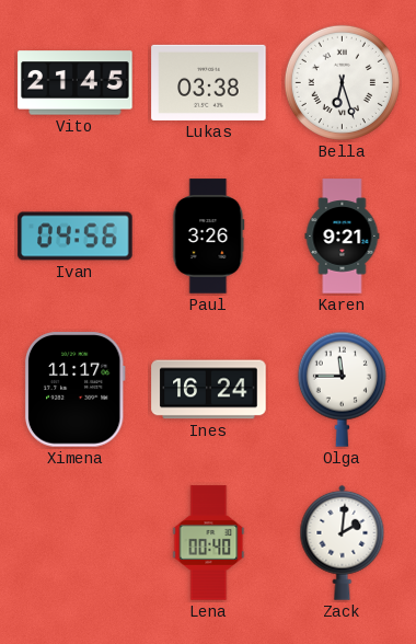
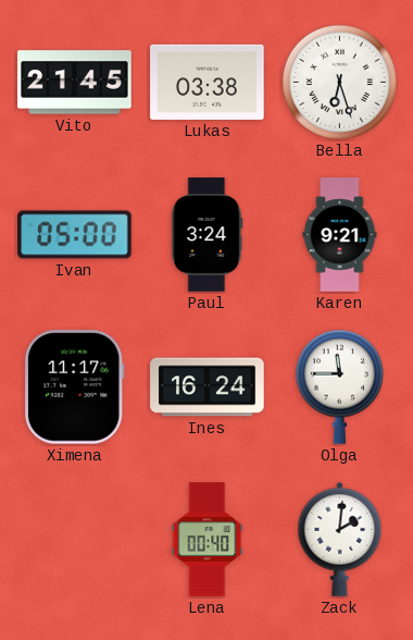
Ivan: 04:56 -> 05:00 (75, 235)
Paul: 3:26 -> 3:24 (208, 235)
